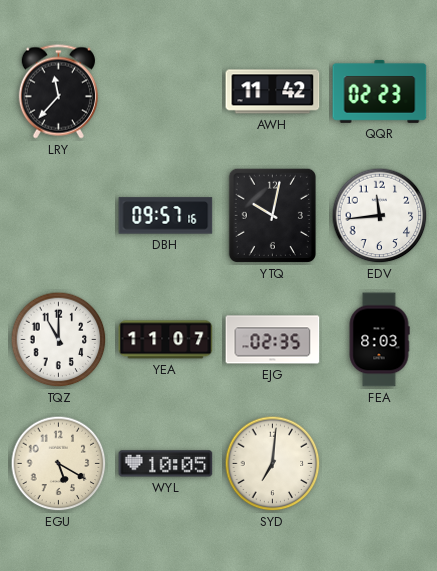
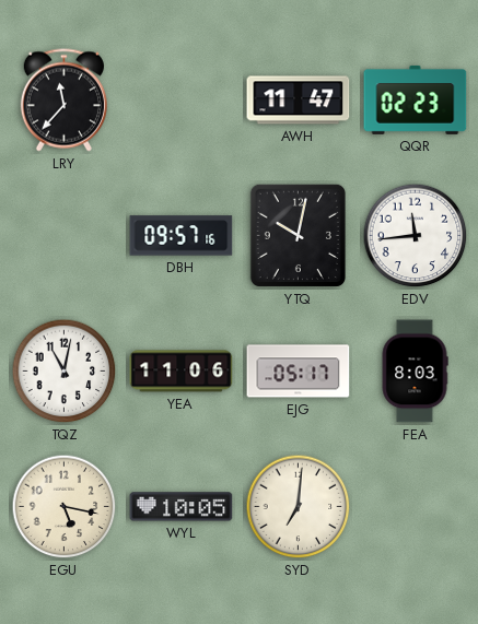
AWH: 11:42 -> 11:47 (299, 101)
TQZ: 11:00 -> 11:02 (65, 372)
YEA: 11:07 -> 11:06 (182, 372)
EJG: 02:35 -> 05:17 (299, 372)
EGU: 5:20 -> 5:17 (65, 507)
